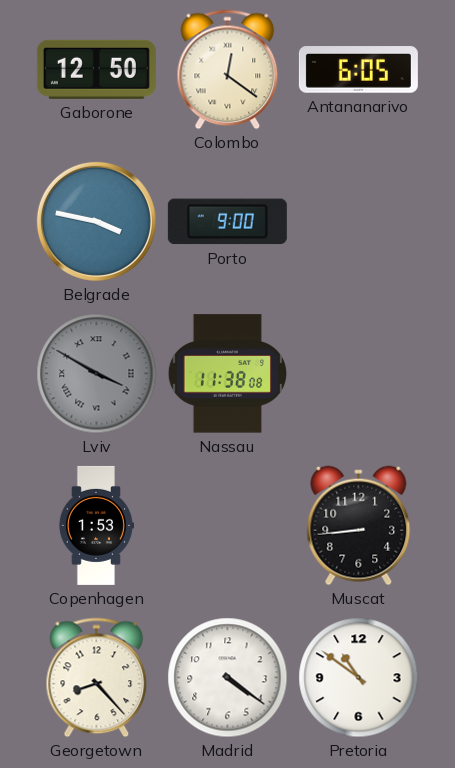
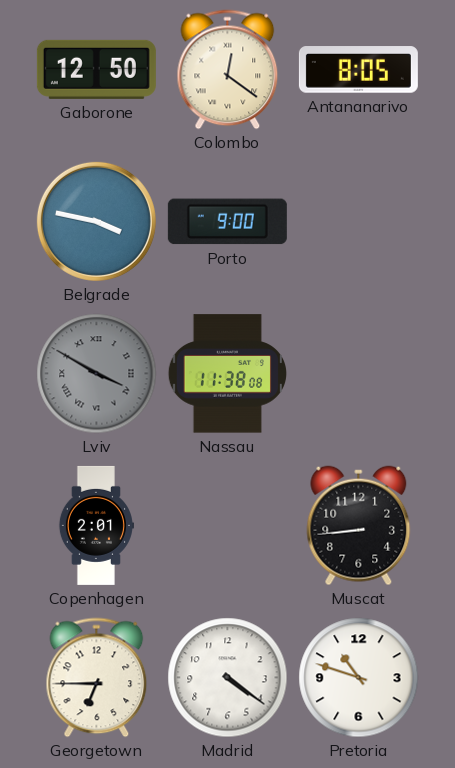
Antananarivo: 6:05 -> 8:05 (358, 70)
Copenhagen: 1:53 -> 2:01 (96, 525)
Georgetown: 8:23 -> 6:45 (97, 678)
Pretoria: 10:51 -> 10:48 (359, 678)
